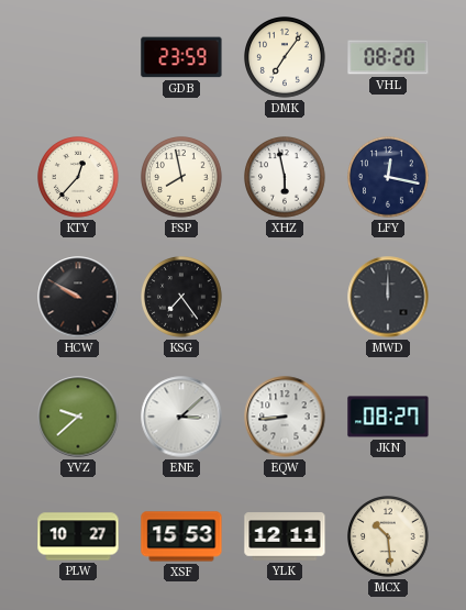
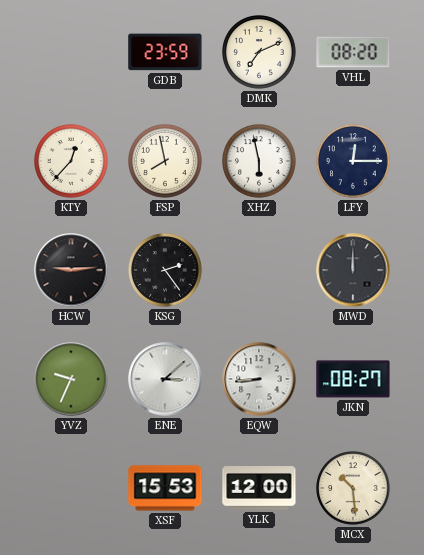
DMK: 7:06 -> 7:11 (260, 53)
LFY: 12:17 -> 12:15 (354, 162)
HCW: 9:50 -> 9:14 (71, 270)
KSG: 7:24 -> 2:24 (166, 271)
YVZ: 9:38 -> 9:34 (71, 379)
PLW: 10:27 -> none (78, 536)
YLK: 12:11 -> 12:00 (259, 488)
